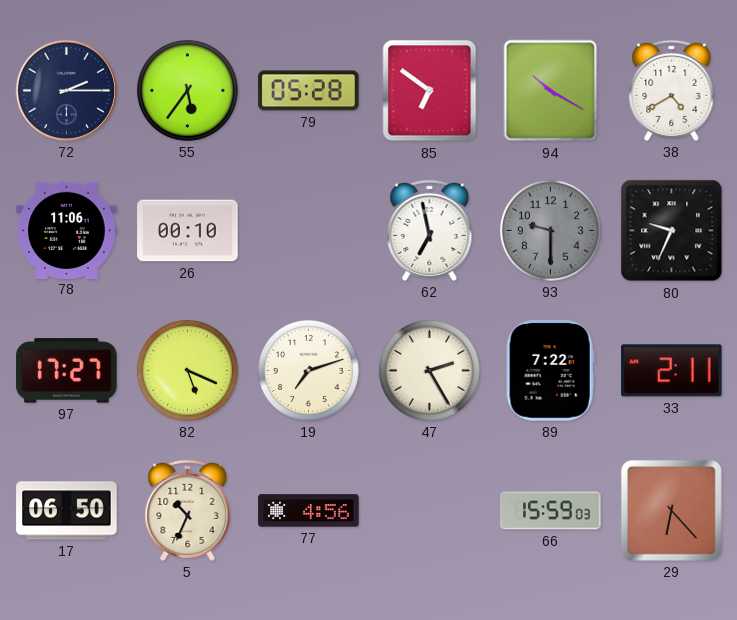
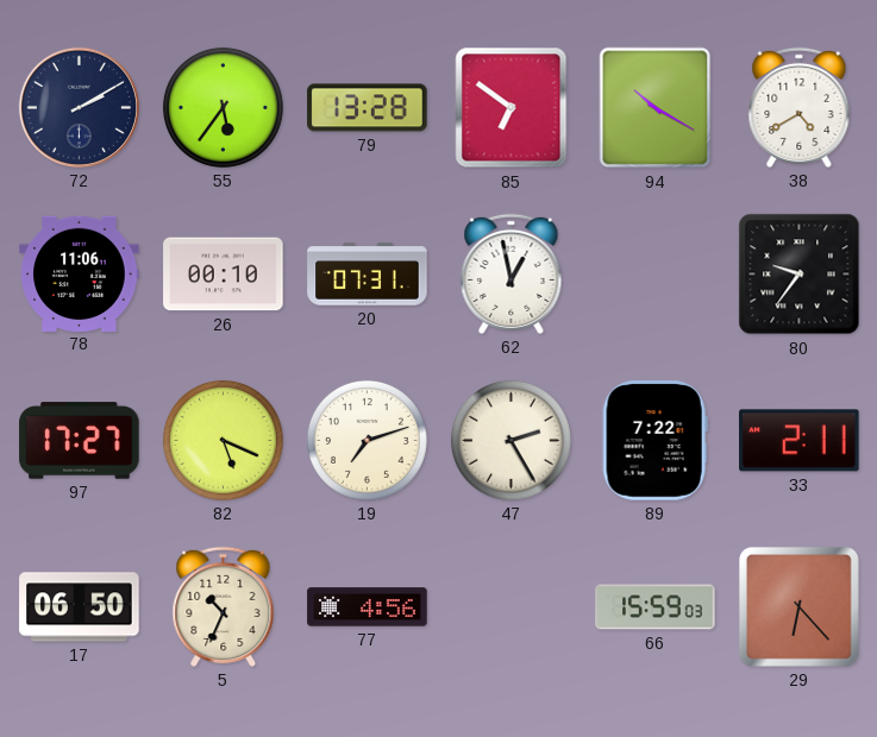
72: 2:15 -> 2:10 (79, 107)
79: 05:28 -> 13:28 (368, 108)
20: none -> 07:31 (368, 275)
62: 6:58 -> 12:58 (512, 273)
93: 9:30 -> none (550, 230)
80: 9:34 -> 9:36 (800, 275)
